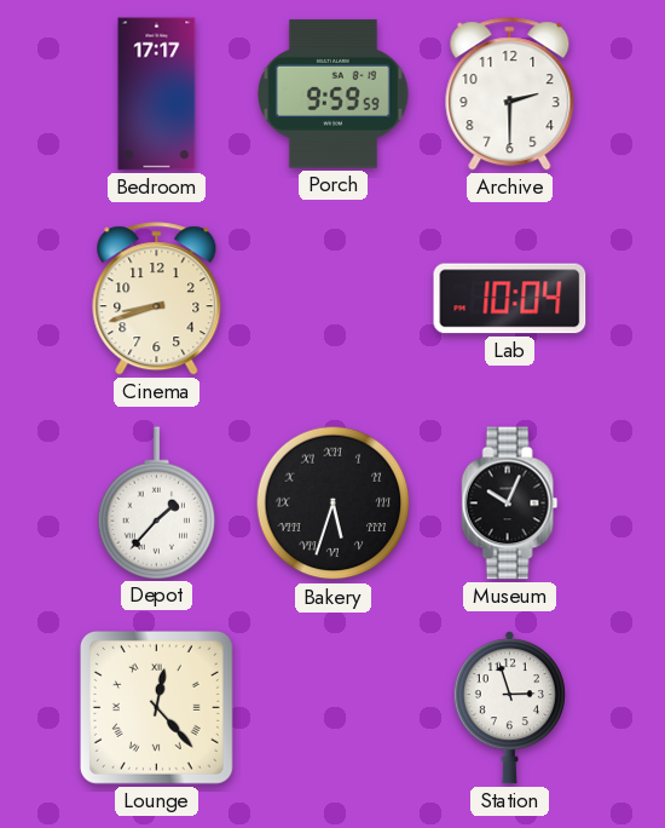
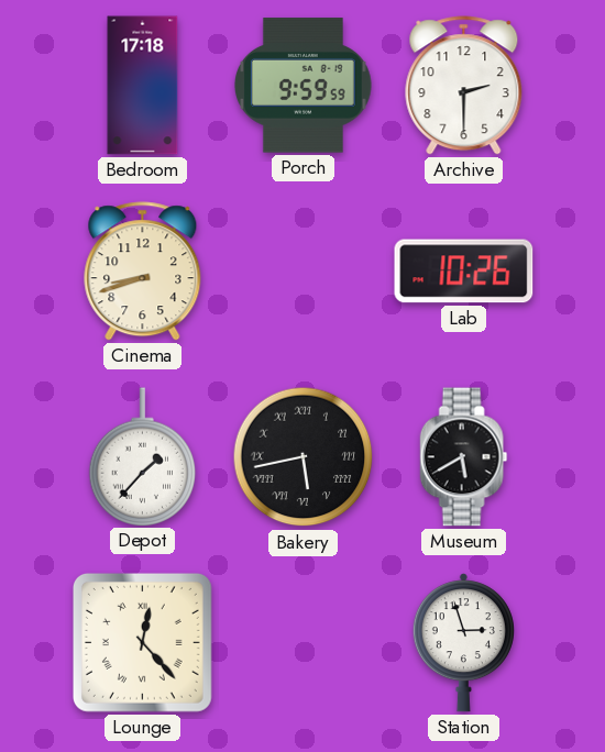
Bedroom: 17:17 -> 17:18 (143, 86)
Lab: 10:04 -> 10:26 (464, 272)
Bakery: 5:33 -> 5:43 (304, 457)
Museum: 10:04 -> 5:40 (464, 457)
